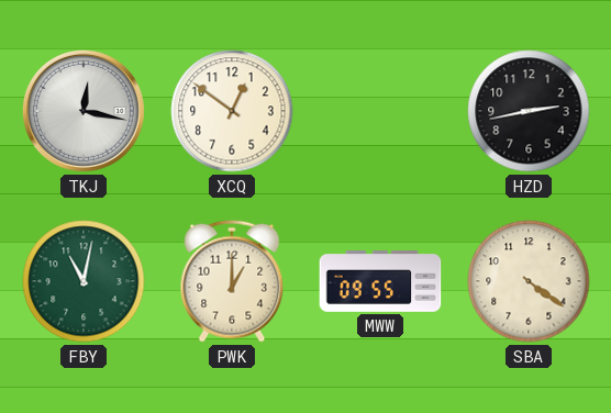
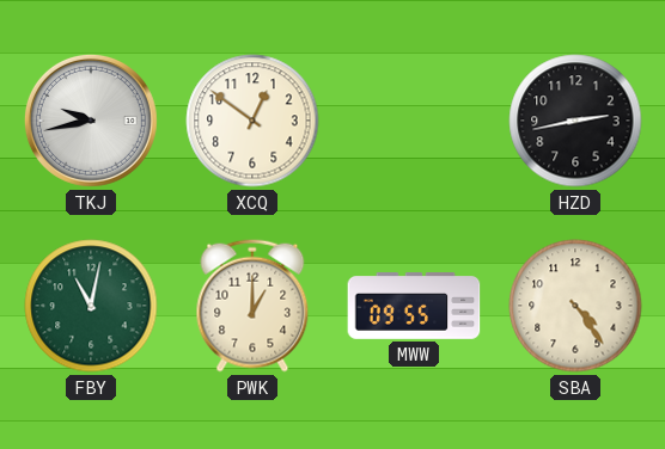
TKJ: 12:17 -> 9:43 (91, 121)
SBA: 4:21 -> 4:24 (575, 306)
